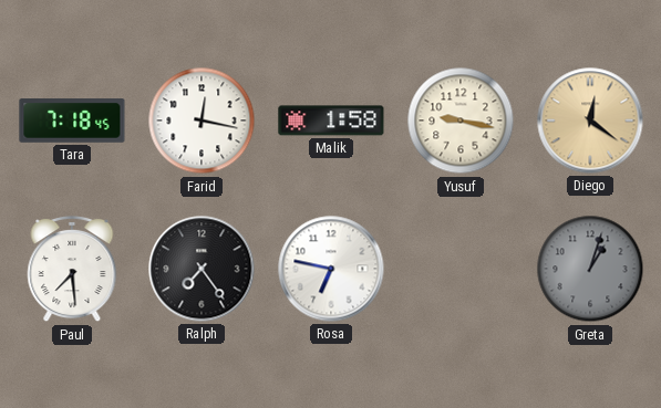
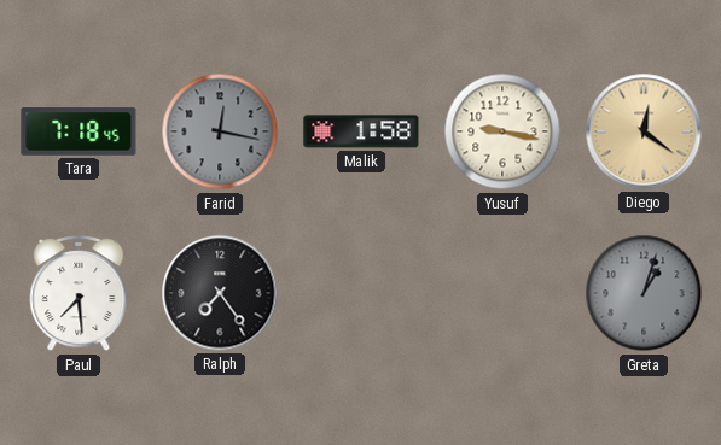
Farid dial: white -> grey (220, 131)
Rosa: 6:47 -> none (331, 269)
